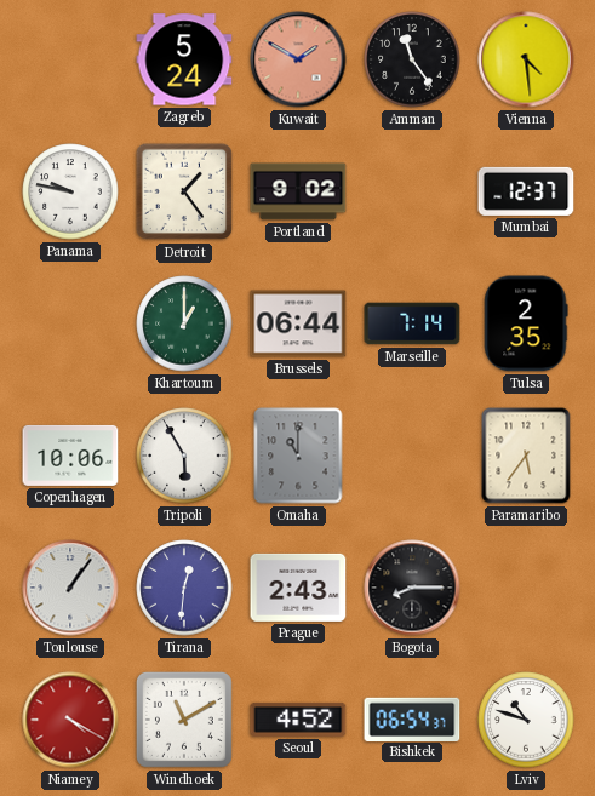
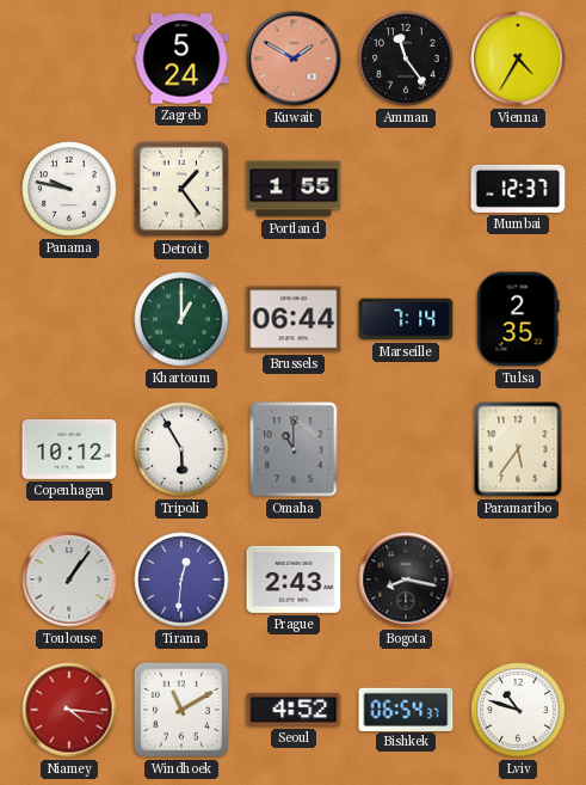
Vienna: 4:29 -> 4:35 (518, 59)
Portland: 9:02 -> 1:55 (294, 189)
Copenhagen: 10:06 -> 10:12 (69, 449)
Bogota: 8:15 -> 8:17 (406, 579)
Niamey: 4:20 -> 4:16 (69, 710)
